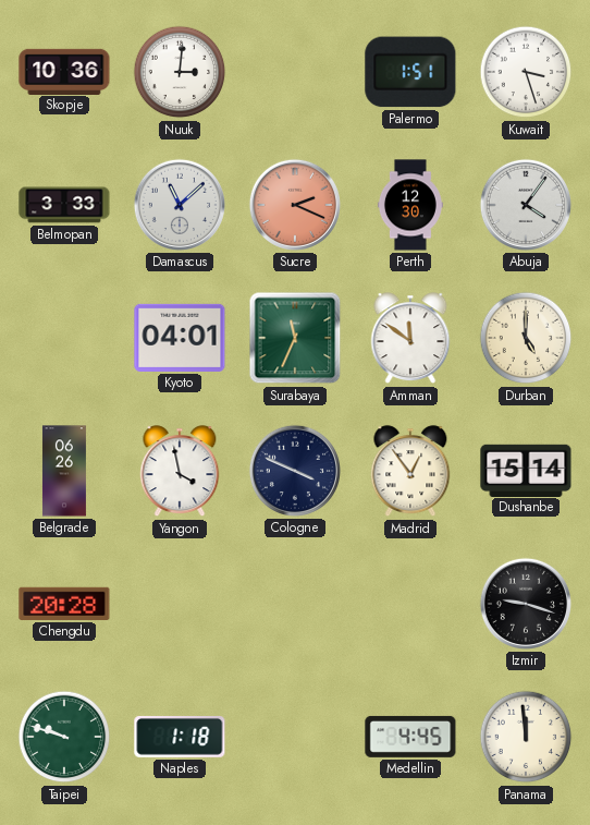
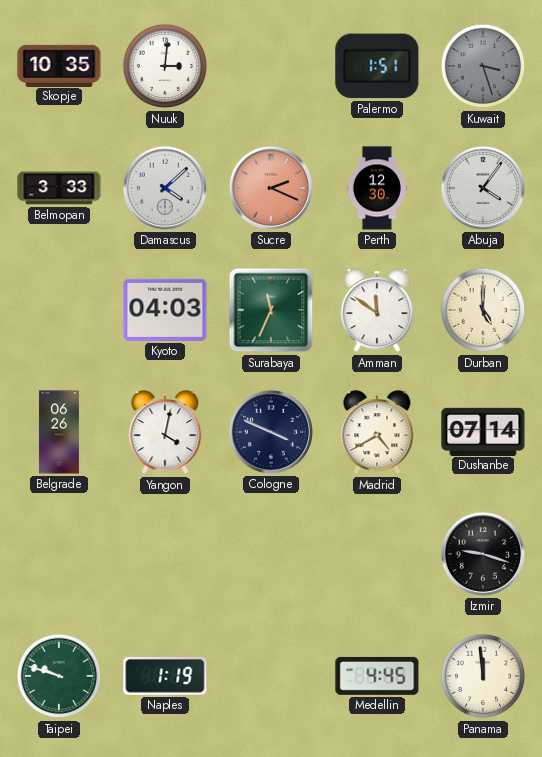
Skopje: 10:36 -> 10:35 (59, 65)
Kuwait dial: white -> grey (483, 66)
Damascus: 11:08 -> 4:08 (164, 188)
Kyoto: 04:01 -> 04:03 (165, 310)
Yangon: 3:58 -> 4:02 (165, 433)
Madrid: 12:54 -> 4:40 (377, 433)
Dushanbe: 15:14 -> 07:14 (483, 431)
Chengdu: 20:28 -> none (64, 604)
Naples: 1:18 -> 1:19 (165, 676)
